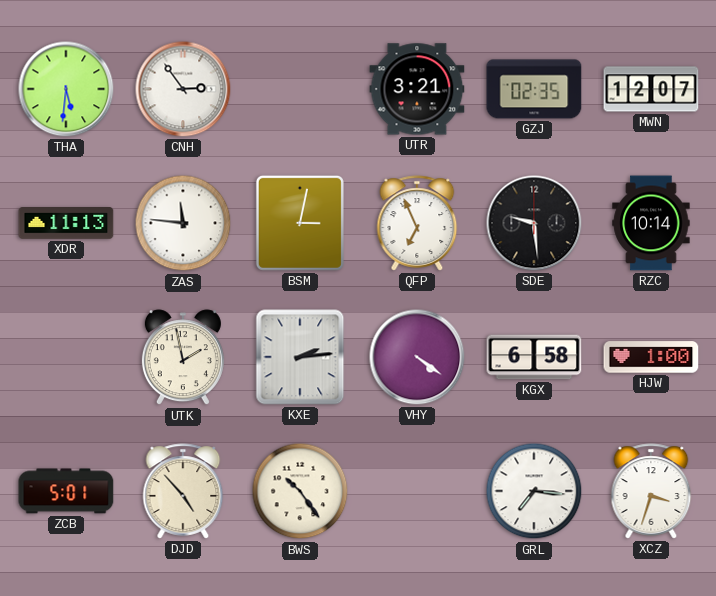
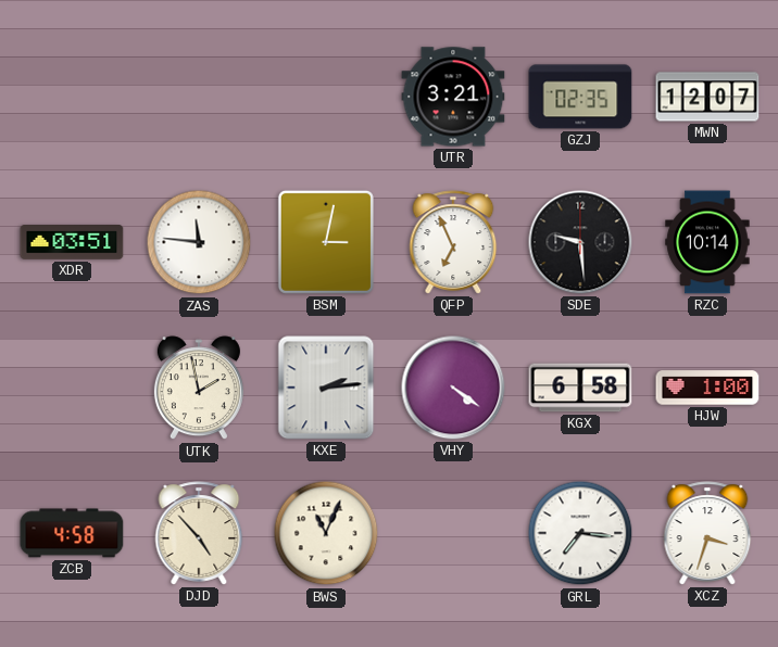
THA: 5:31 -> none (66, 89)
CNH: 2:54 -> none (183, 89)
XDR: 11:13 -> 03:51 (72, 243)
ZCB: 5:01 -> 4:58 (72, 533)
BWS: 10:24 -> 11:04 (326, 533)
